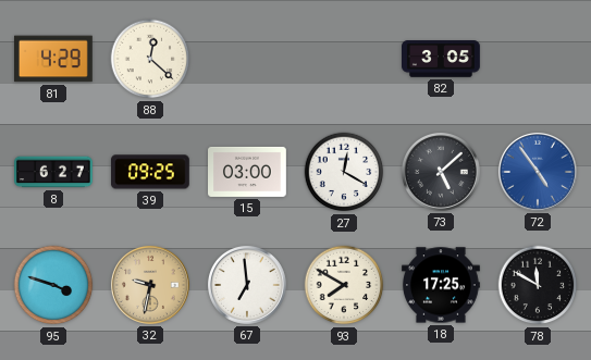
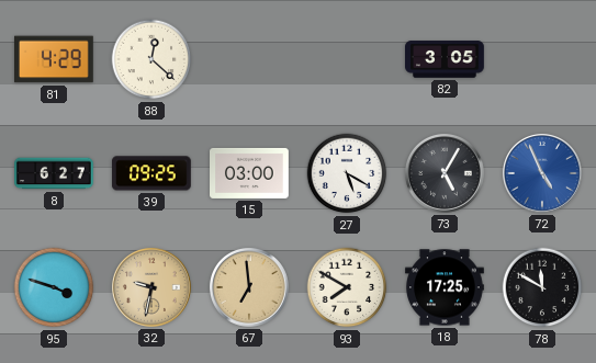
27: 12:20 -> 5:20 (347, 173)
73: 5:08 -> 5:05 (445, 173)
72: 4:54 -> 4:56 (542, 173)
67 dial: white -> champagne (249, 287)
